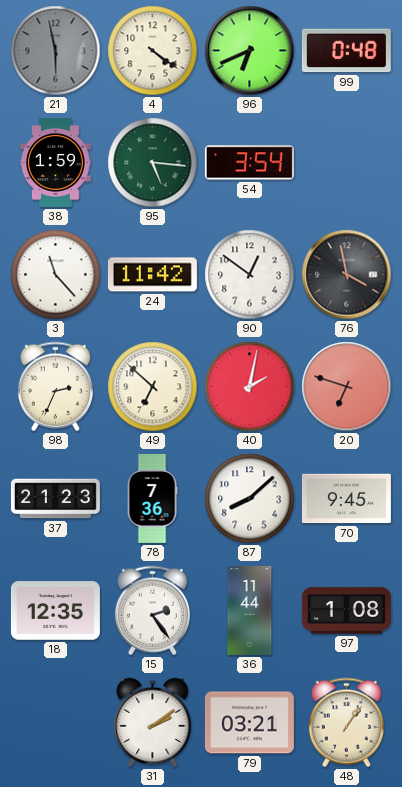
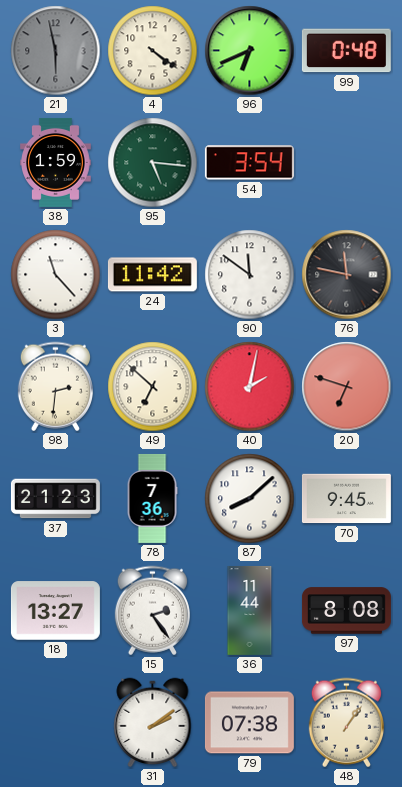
90: 12:51 -> 11:51 (250, 275)
76: 3:58 -> 11:47 (347, 275)
98: 2:34 -> 2:31 (55, 387)
18: 12:35 -> 13:27 (55, 611)
97: 1:08 -> 8:08 (346, 611)
79: 03:21 -> 07:38 (249, 723)
